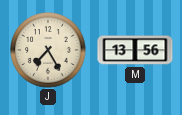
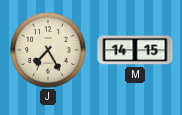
M: 13:56 -> 14:15 (135, 50)
